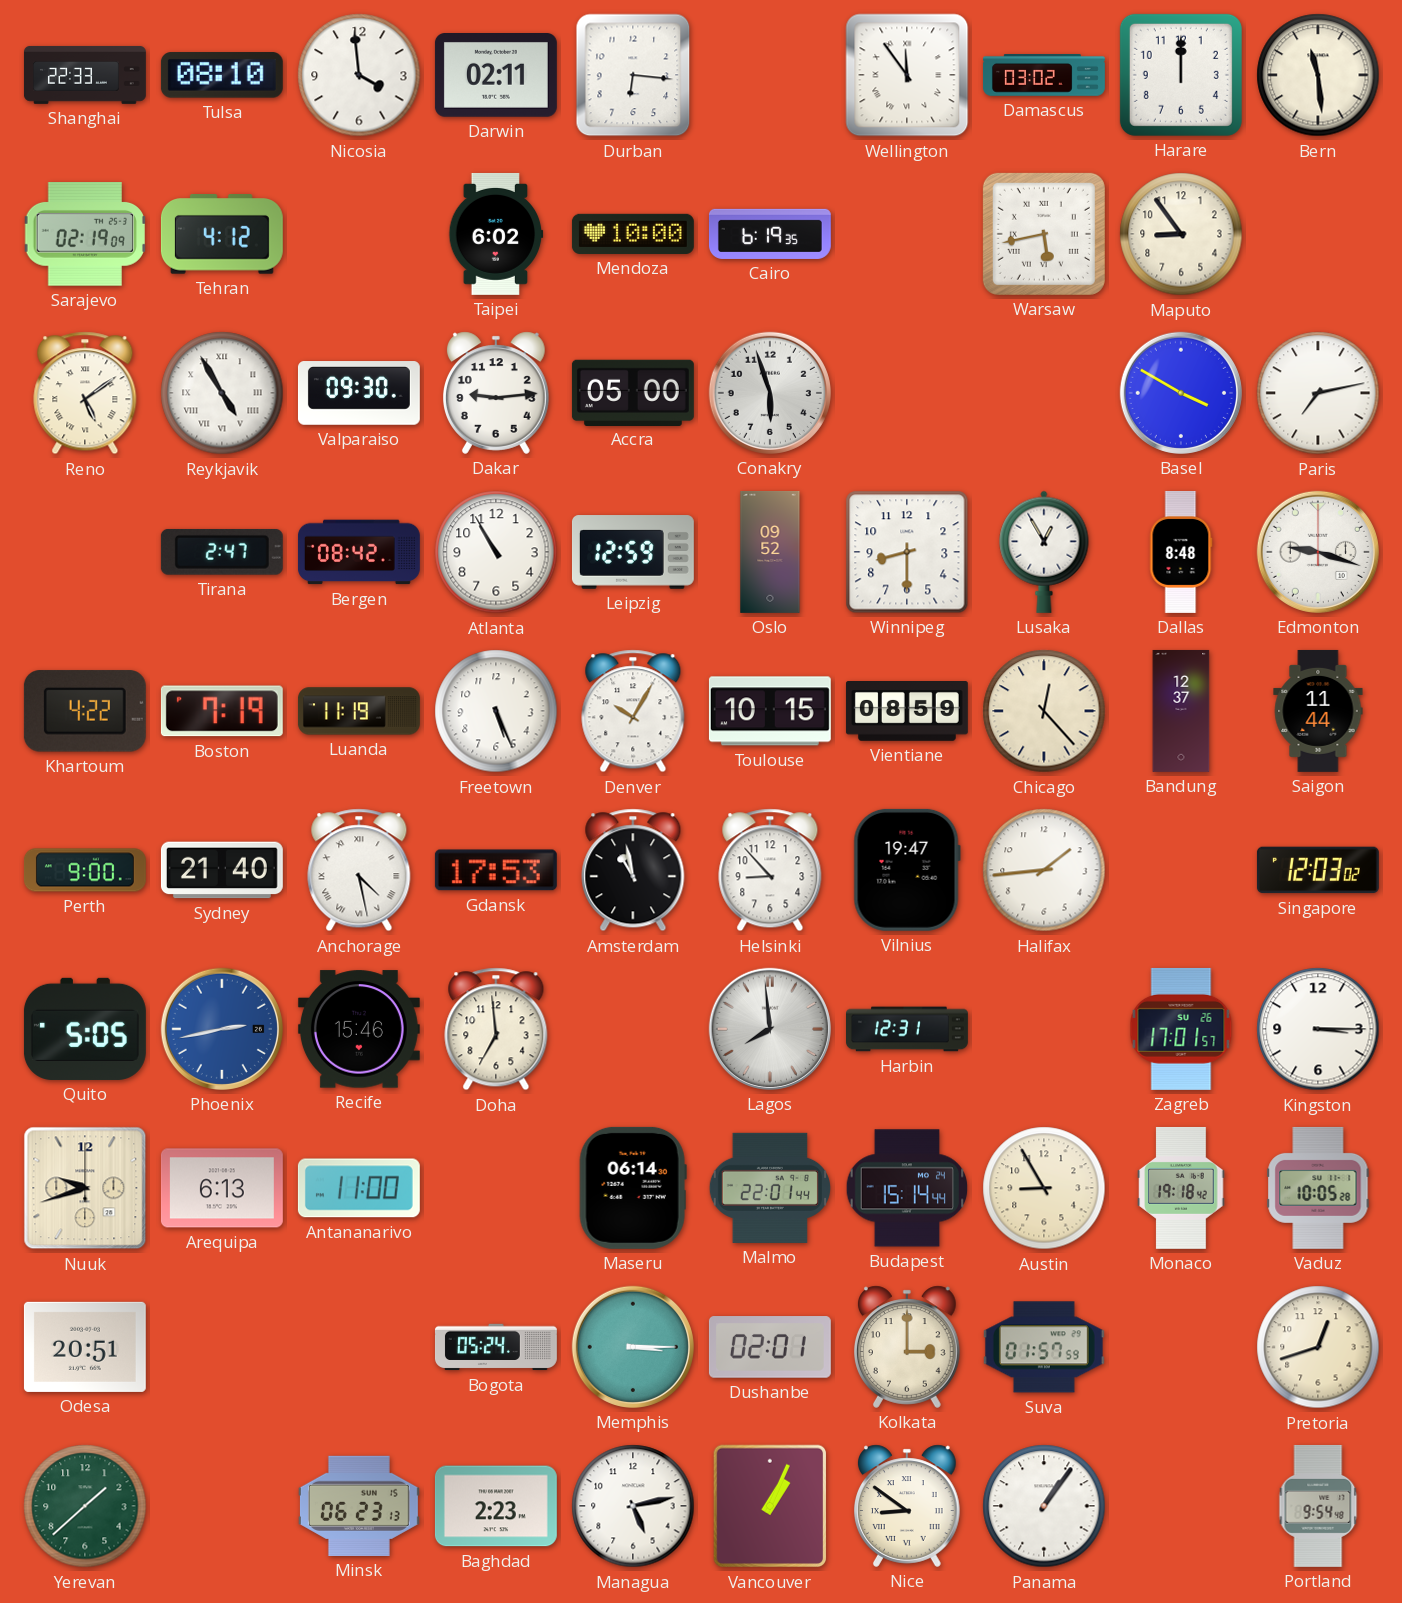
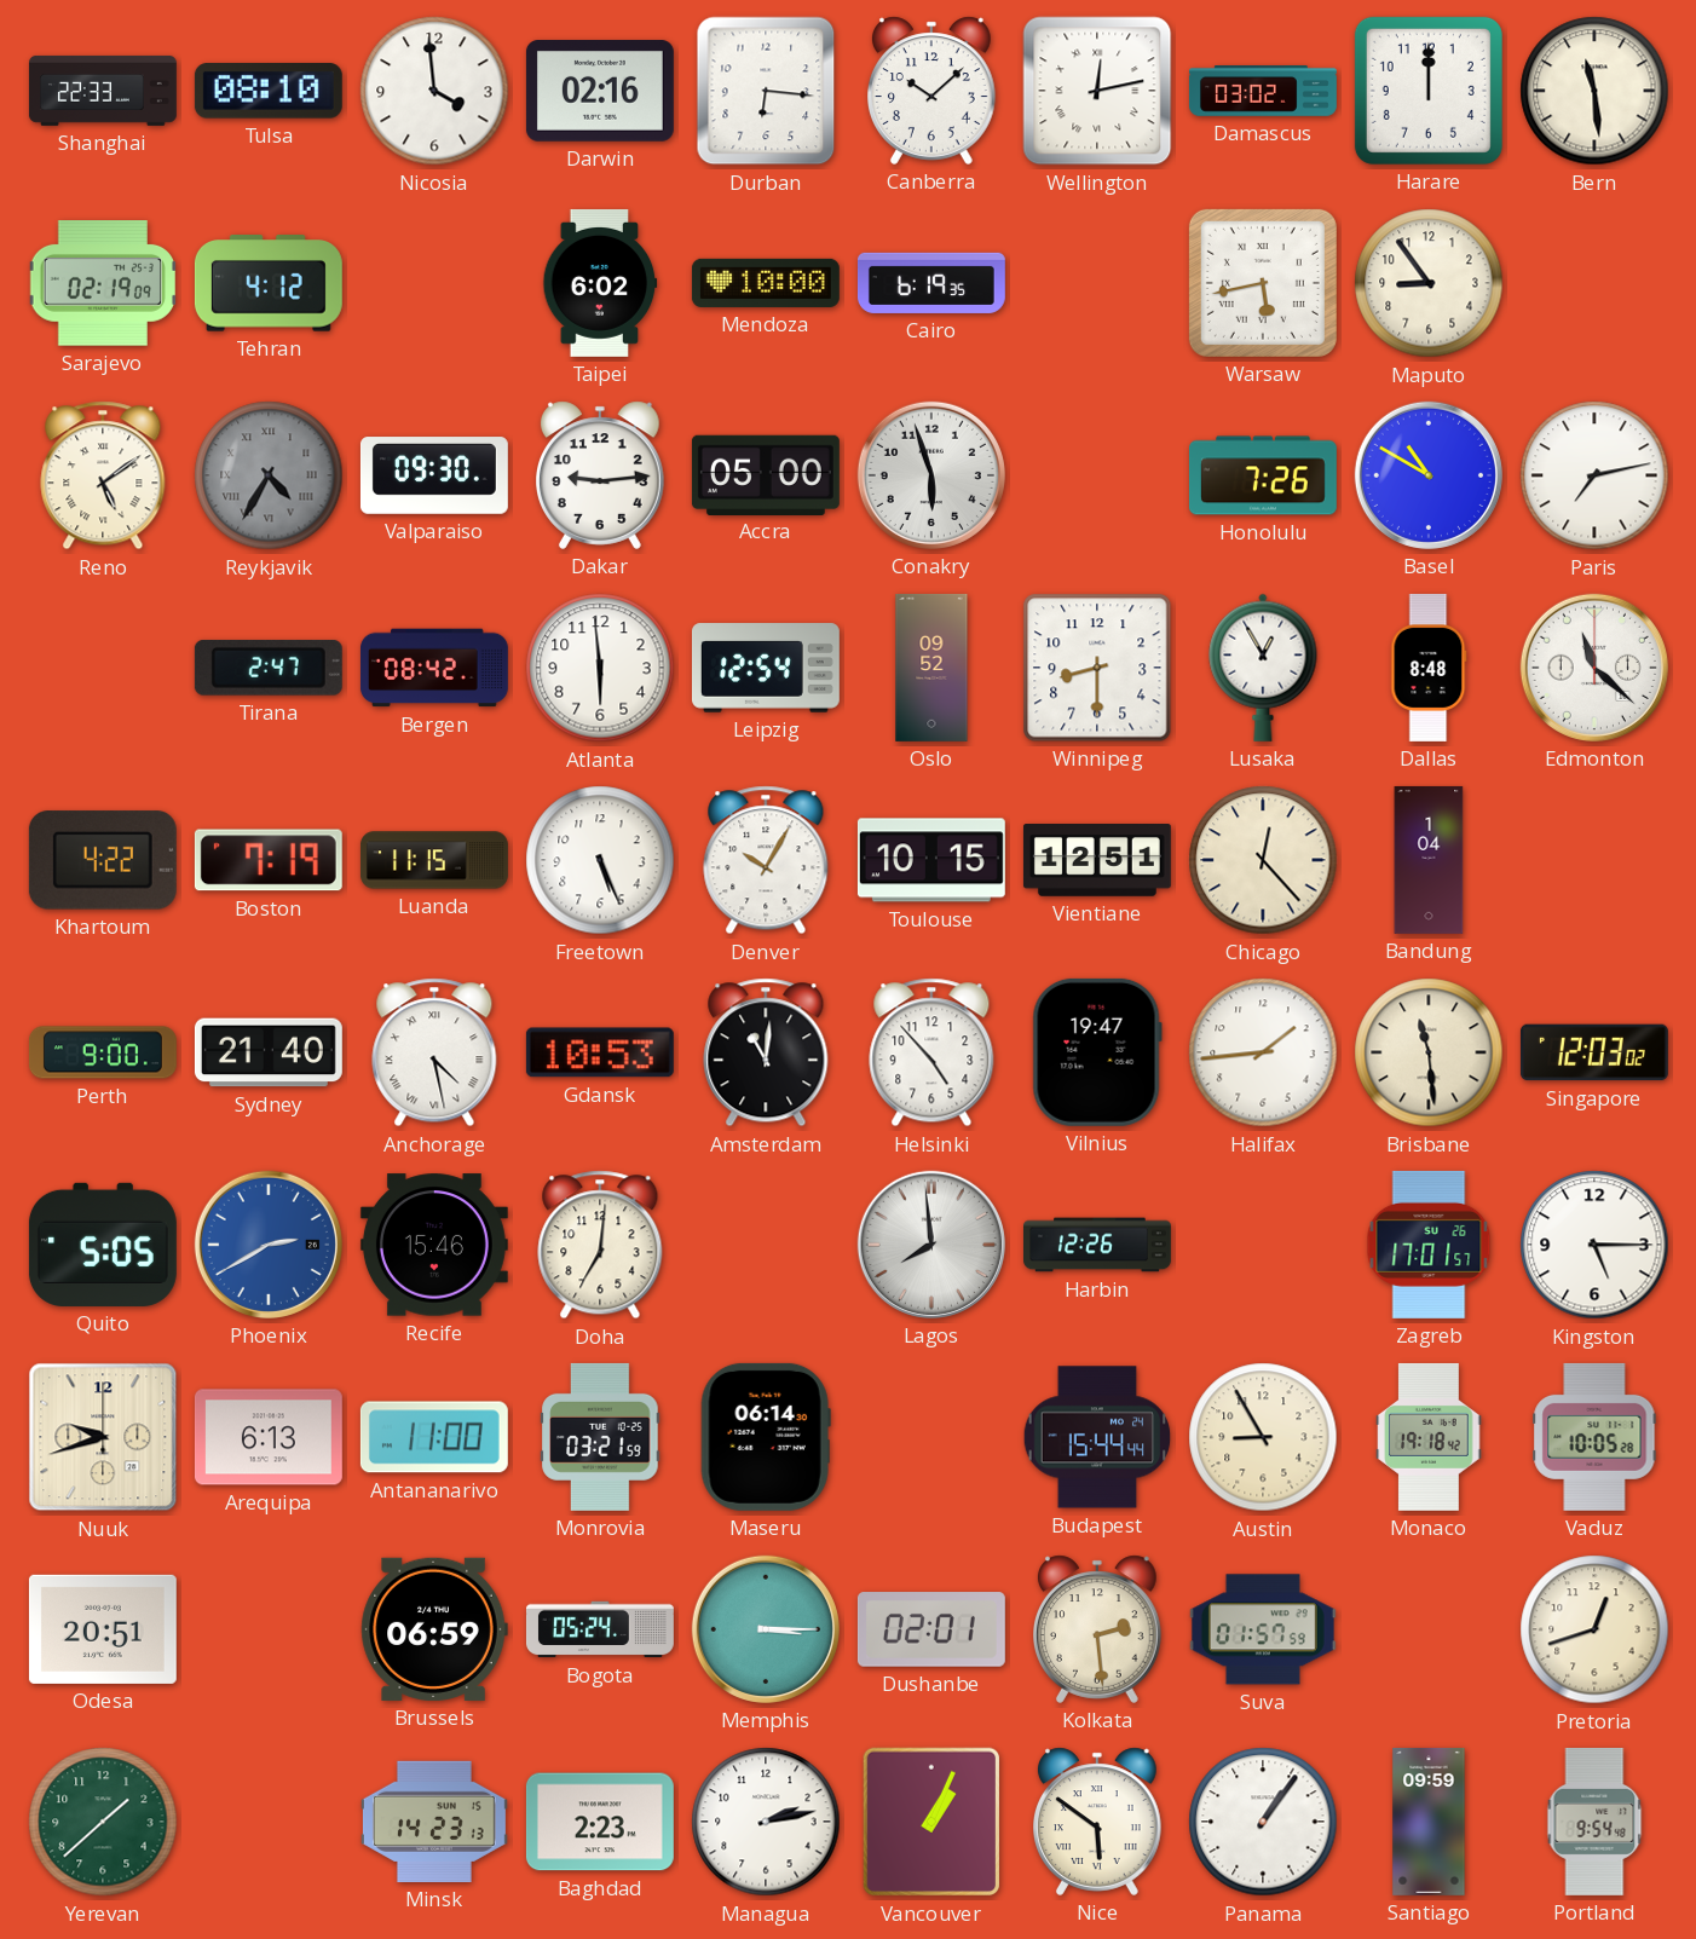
Darwin: 02:11 -> 02:16 (600, 92)
Canberra: none -> 10:08 (933, 91)
Wellington: 11:54 -> 12:13 (1097, 91)
Reykjavik: 4:55 -> 4:35 (269, 475)
Reykjavik dial: white -> grey (269, 475)
Honolulu: none -> 7:26 (1263, 475)
Basel: 3:50 -> 10:50 (1429, 475)
Atlanta: 10:55 -> 5:59 (600, 668)
Leipzig: 12:59 -> 12:54 (766, 668)
Edmonton: 9:18 -> 11:22 (1594, 668)
Luanda: 11:19 -> 11:15 (434, 860)
Vientiane: 08:59 -> 12:51 (1097, 861)
Bandung: 12:37 -> 1:04 (1429, 860)
Saigon: 11:44 -> none (1318, 711)
Gdansk: 17:53 -> 10:53 (600, 1052)
Amsterdam: 10:58 -> 11:01 (766, 1052)
Helsinki: 8:53 -> 4:53 (931, 1052)
Brisbane: none -> 11:29 (1429, 1052)
Phoenix: 2:43 -> 2:40 (269, 1245)
Doha: 6:59 -> 7:01 (600, 1245)
Harbin: 12:31 -> 12:26 (1098, 1245)
Kingston: 3:15 -> 5:15 (1594, 1245)
Monrovia: none -> 03:21 (600, 1437)
Malmo: 22:01 -> none (770, 1188)
Budapest: 15:14 -> 15:44 (1097, 1437)
Brussels: none -> 06:59 (434, 1629)
Kolkata: 3:00 -> 2:29 (1098, 1629)
Minsk: 06:23 -> 14:23 (434, 1822)
Managua: 5:13 -> 2:13 (766, 1822)
Nice: 8:51 -> 5:51 (1098, 1822)
Santiago: none -> 09:59 (1429, 1822)
